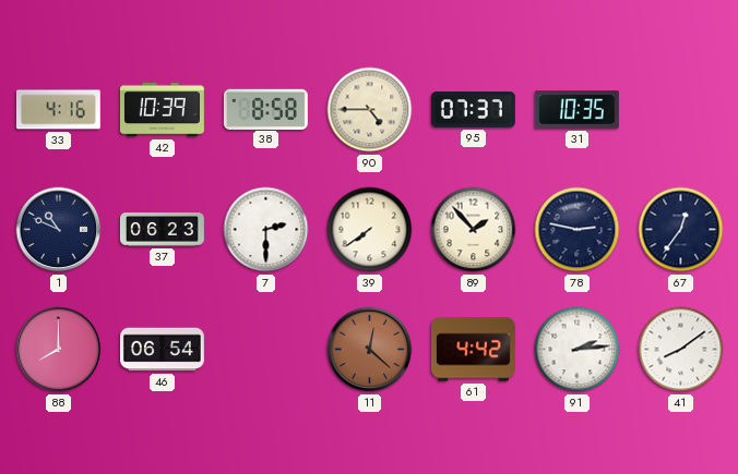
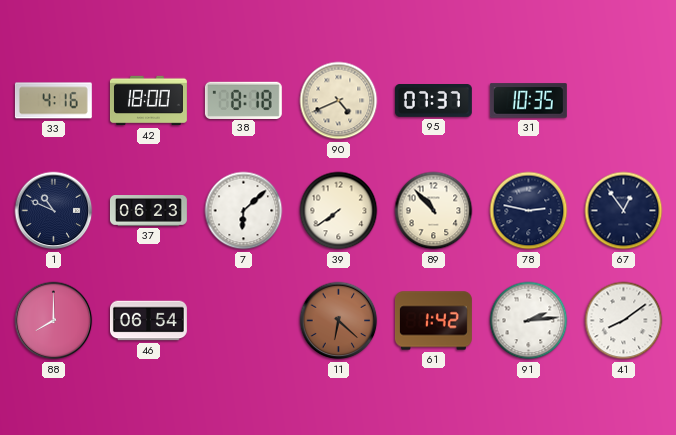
42: 10:39 -> 18:00 (148, 101)
38: 8:58 -> 8:18 (243, 100)
90: 4:45 -> 4:41 (339, 101)
7: 2:30 -> 6:08 (244, 211)
89: 1:53 -> 10:53 (434, 211)
67: 12:36 -> 12:54 (624, 211)
11: 12:22 -> 6:22 (339, 321)
61: 4:42 -> 1:42 (433, 321)
